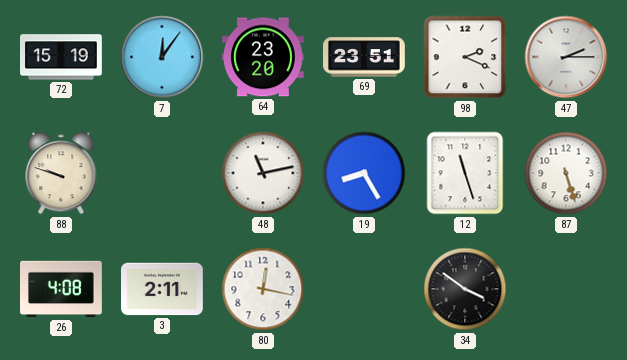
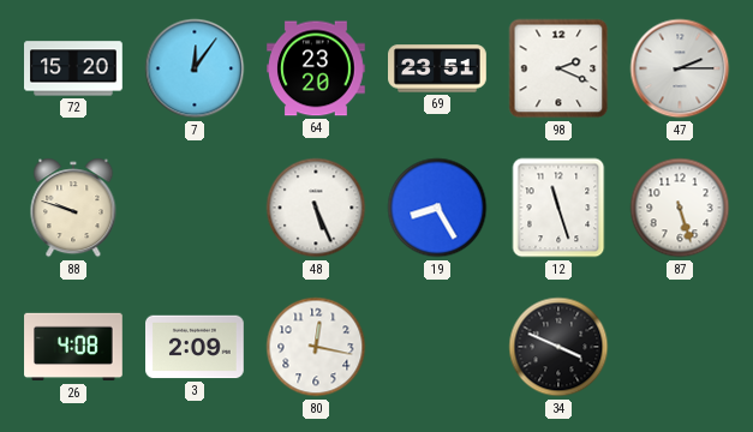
72: 15:19 -> 15:20 (74, 68)
48: 11:13 -> 5:26 (316, 208)
3: 2:11 -> 2:09 (196, 347)
34: 3:51 -> 3:49 (558, 347)
